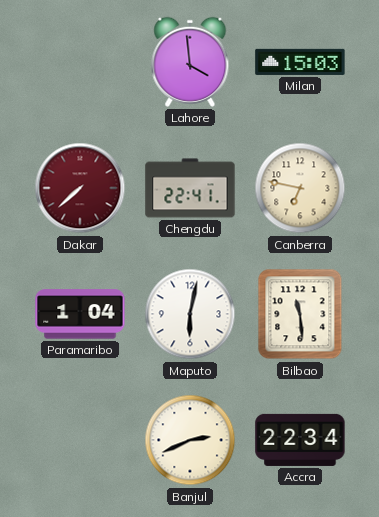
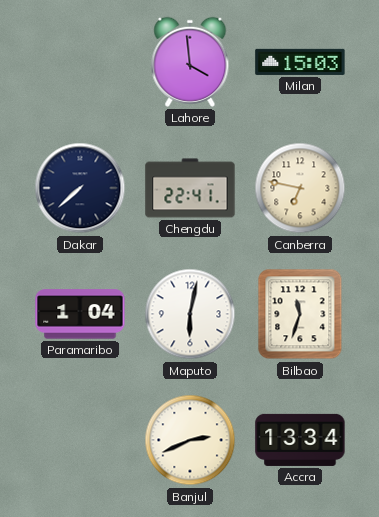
Dakar dial: burgundy -> navy (80, 188)
Bilbao: 11:29 -> 11:33 (300, 314)
Accra: 22:34 -> 13:34 (300, 440)
